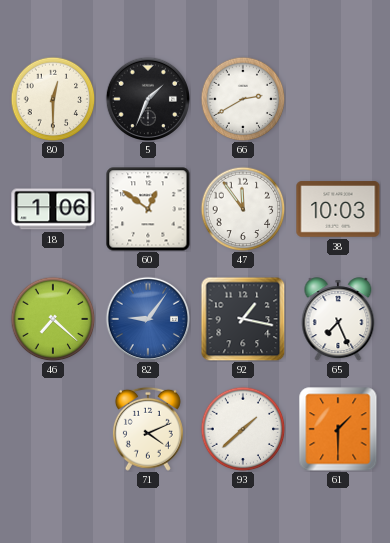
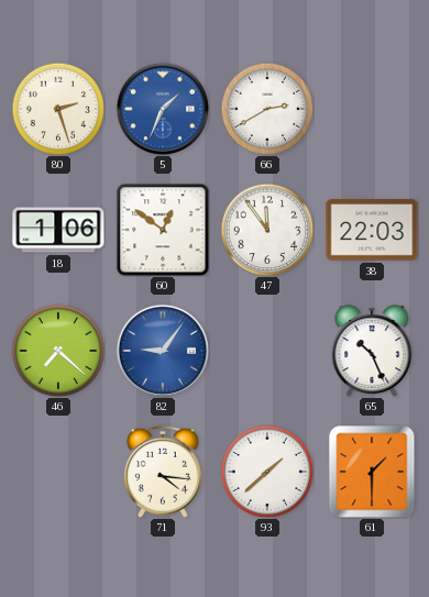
80: 12:30 -> 2:27 (58, 109)
5 dial: black -> blue (162, 108)
38: 10:03 -> 22:03 (372, 230)
92: 1:17 -> none (243, 319)
65: 7:26 -> 10:26 (372, 351)
71: 4:11 -> 4:16 (163, 472)
